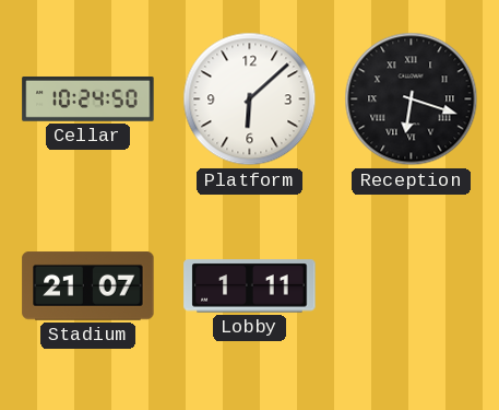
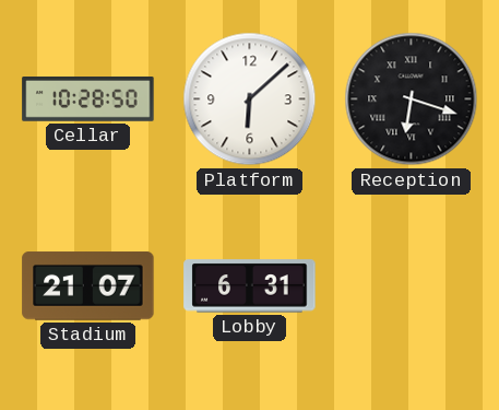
Cellar: 10:24 -> 10:28 (88, 99)
Lobby: 1:11 -> 6:31 (250, 286)
